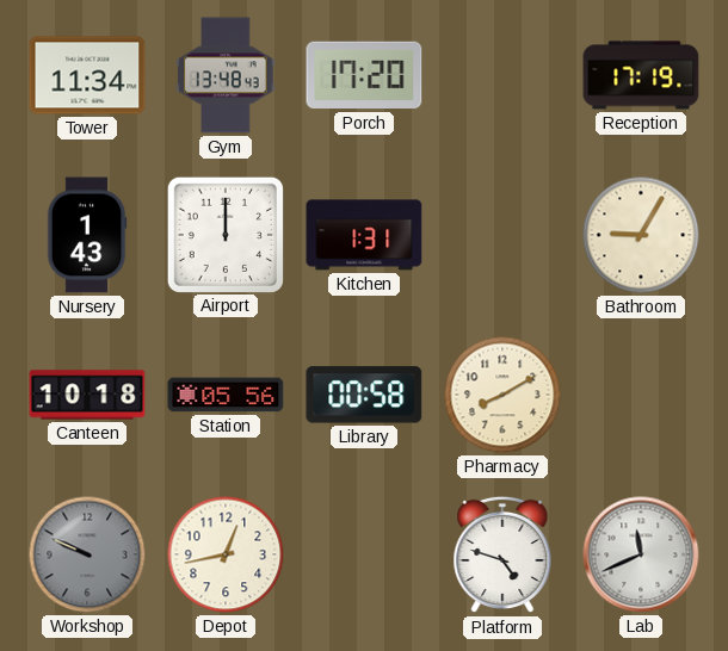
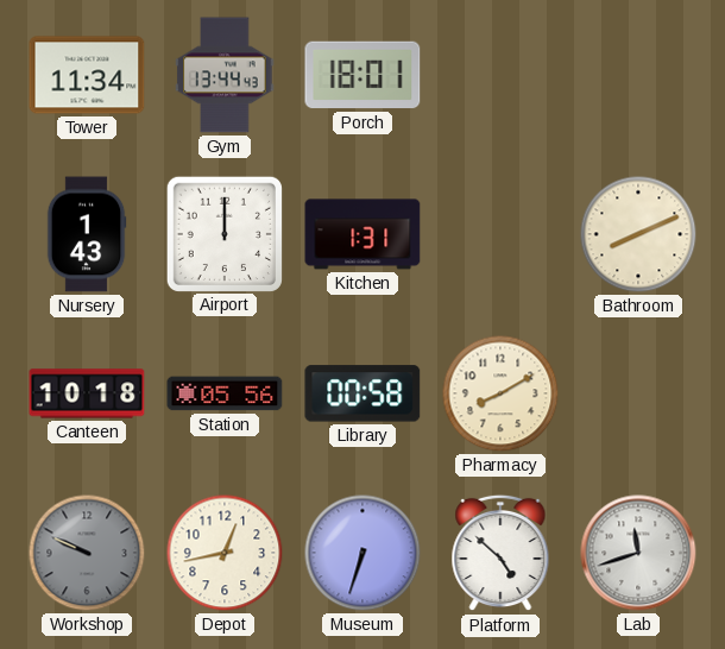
Gym: 13:48 -> 13:44 (225, 75)
Porch: 17:20 -> 18:01 (363, 75)
Reception: 17:19 -> none (641, 75)
Bathroom: 9:05 -> 8:11 (638, 234)
Museum: none -> 6:33 (363, 553)
Platform: 4:48 -> 4:52 (500, 553)
Lab: 11:41 -> 11:42 (638, 553)
